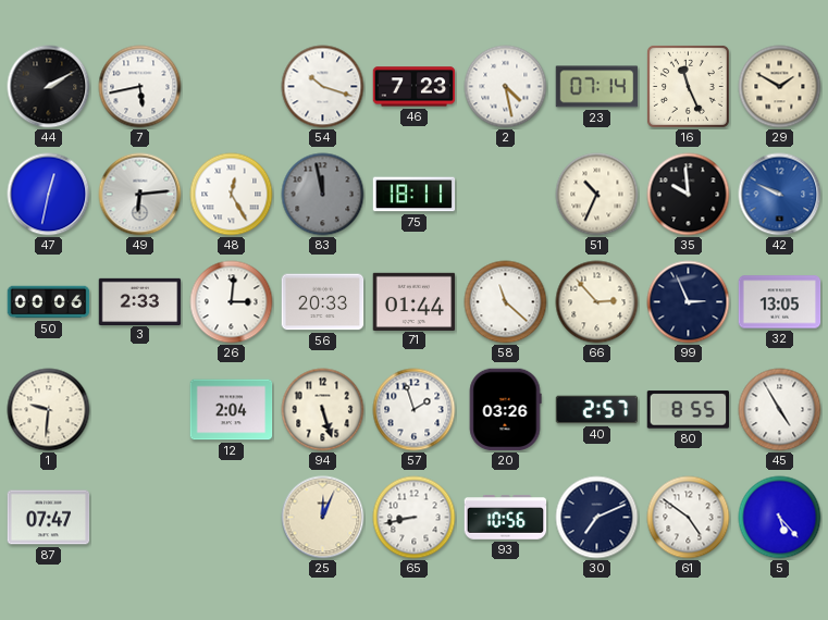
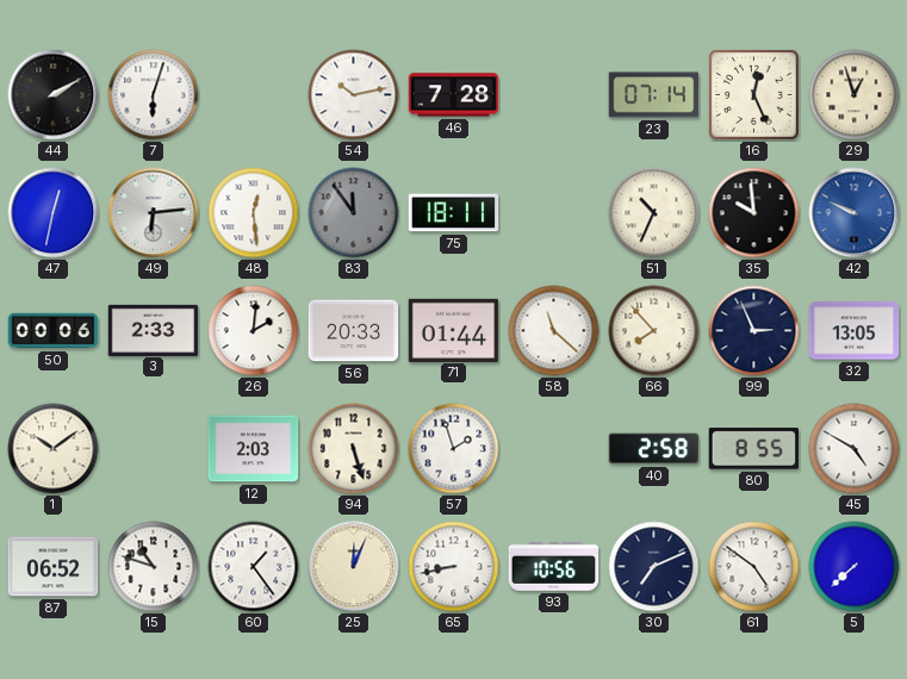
7: 5:43 -> 6:03 (154, 95)
54: 10:18 -> 10:13 (354, 95)
46: 7:23 -> 7:28 (454, 95)
2: 4:28 -> none (506, 87)
16: 11:26 -> 12:26 (753, 94)
29: 1:50 -> 12:57 (855, 95)
48: 12:25 -> 12:29 (254, 213)
83: 11:58 -> 11:54 (354, 213)
26: 3:01 -> 2:01 (254, 331)
66: 2:53 -> 7:53 (654, 331)
1: 9:31 -> 10:09 (54, 449)
12: 2:04 -> 2:03 (254, 449)
20: 03:26 -> none (505, 410)
40: 2:57 -> 2:58 (654, 449)
45: 4:55 -> 4:50 (855, 449)
87: 07:47 -> 06:52 (54, 567)
15: none -> 10:48 (154, 567)
60: none -> 1:24 (254, 567)
5: 5:23 -> 7:38 (855, 567)
